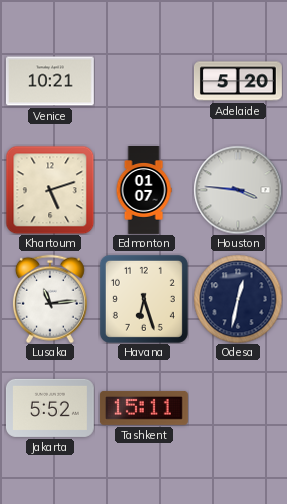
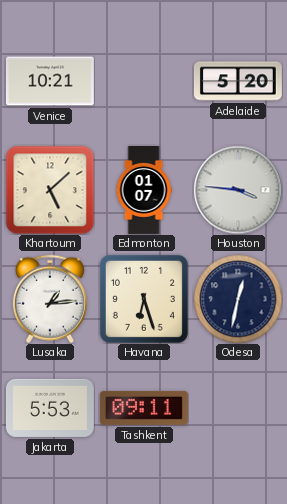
Khartoum: 5:12 -> 5:08 (50, 190)
Lusaka: 11:14 -> 1:14 (50, 299)
Jakarta: 5:52 -> 5:53 (50, 408)
Tashkent: 15:11 -> 09:11 (144, 408)
